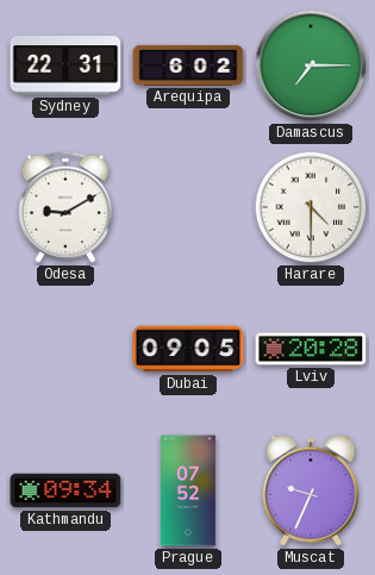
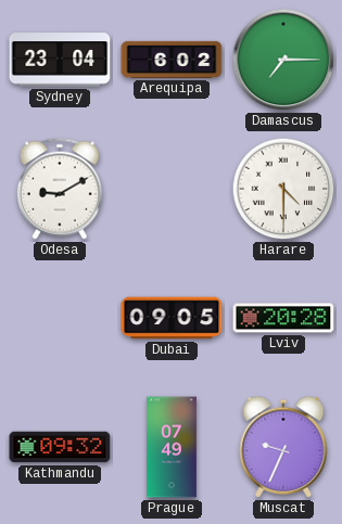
Sydney: 22:31 -> 23:04 (60, 60)
Kathmandu: 09:34 -> 09:32 (60, 447)
Prague: 07:52 -> 07:49 (172, 447)
